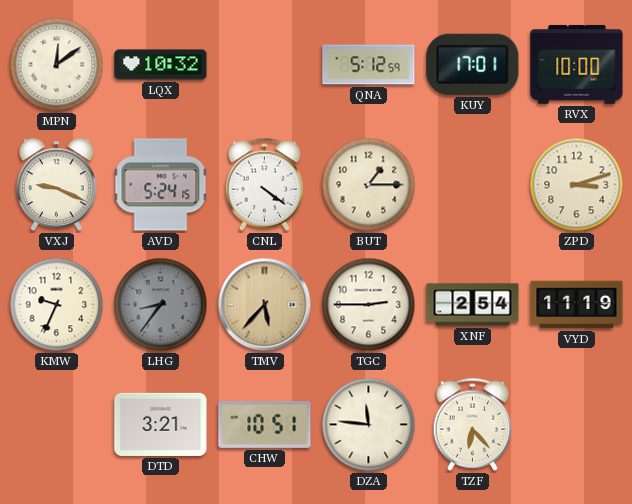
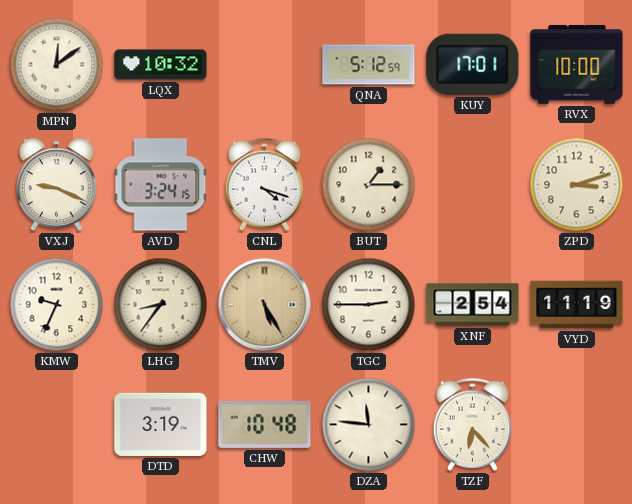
AVD: 5:24 -> 3:24 (161, 185)
CNL: 4:21 -> 4:18 (265, 184)
LHG dial: grey -> cream (161, 305)
TMV: 5:37 -> 5:25 (265, 305)
DTD: 3:21 -> 3:19 (161, 424)
CHW: 10:51 -> 10:48 (265, 425)
